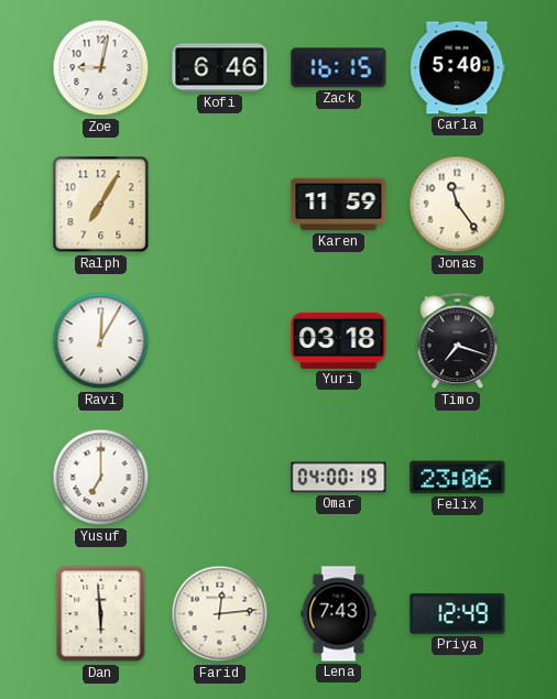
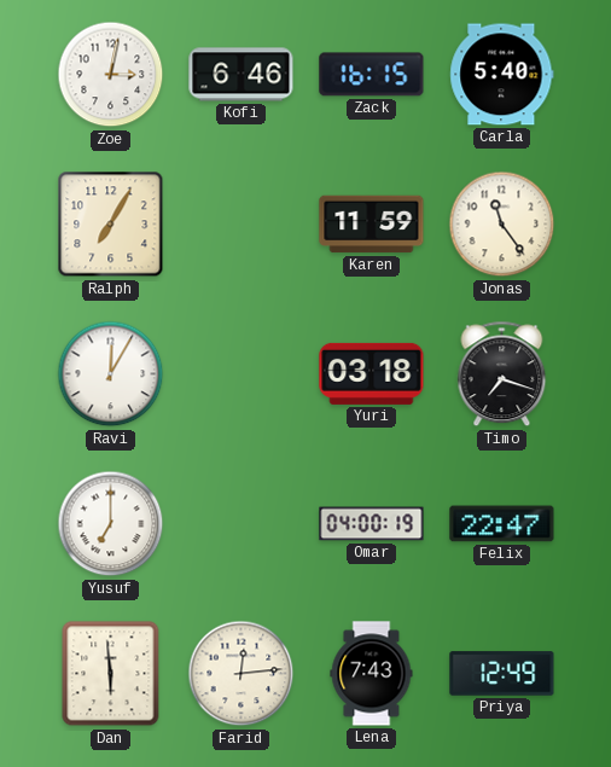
Zoe: 9:02 -> 3:02 (111, 75)
Felix: 23:06 -> 22:47 (502, 524)
